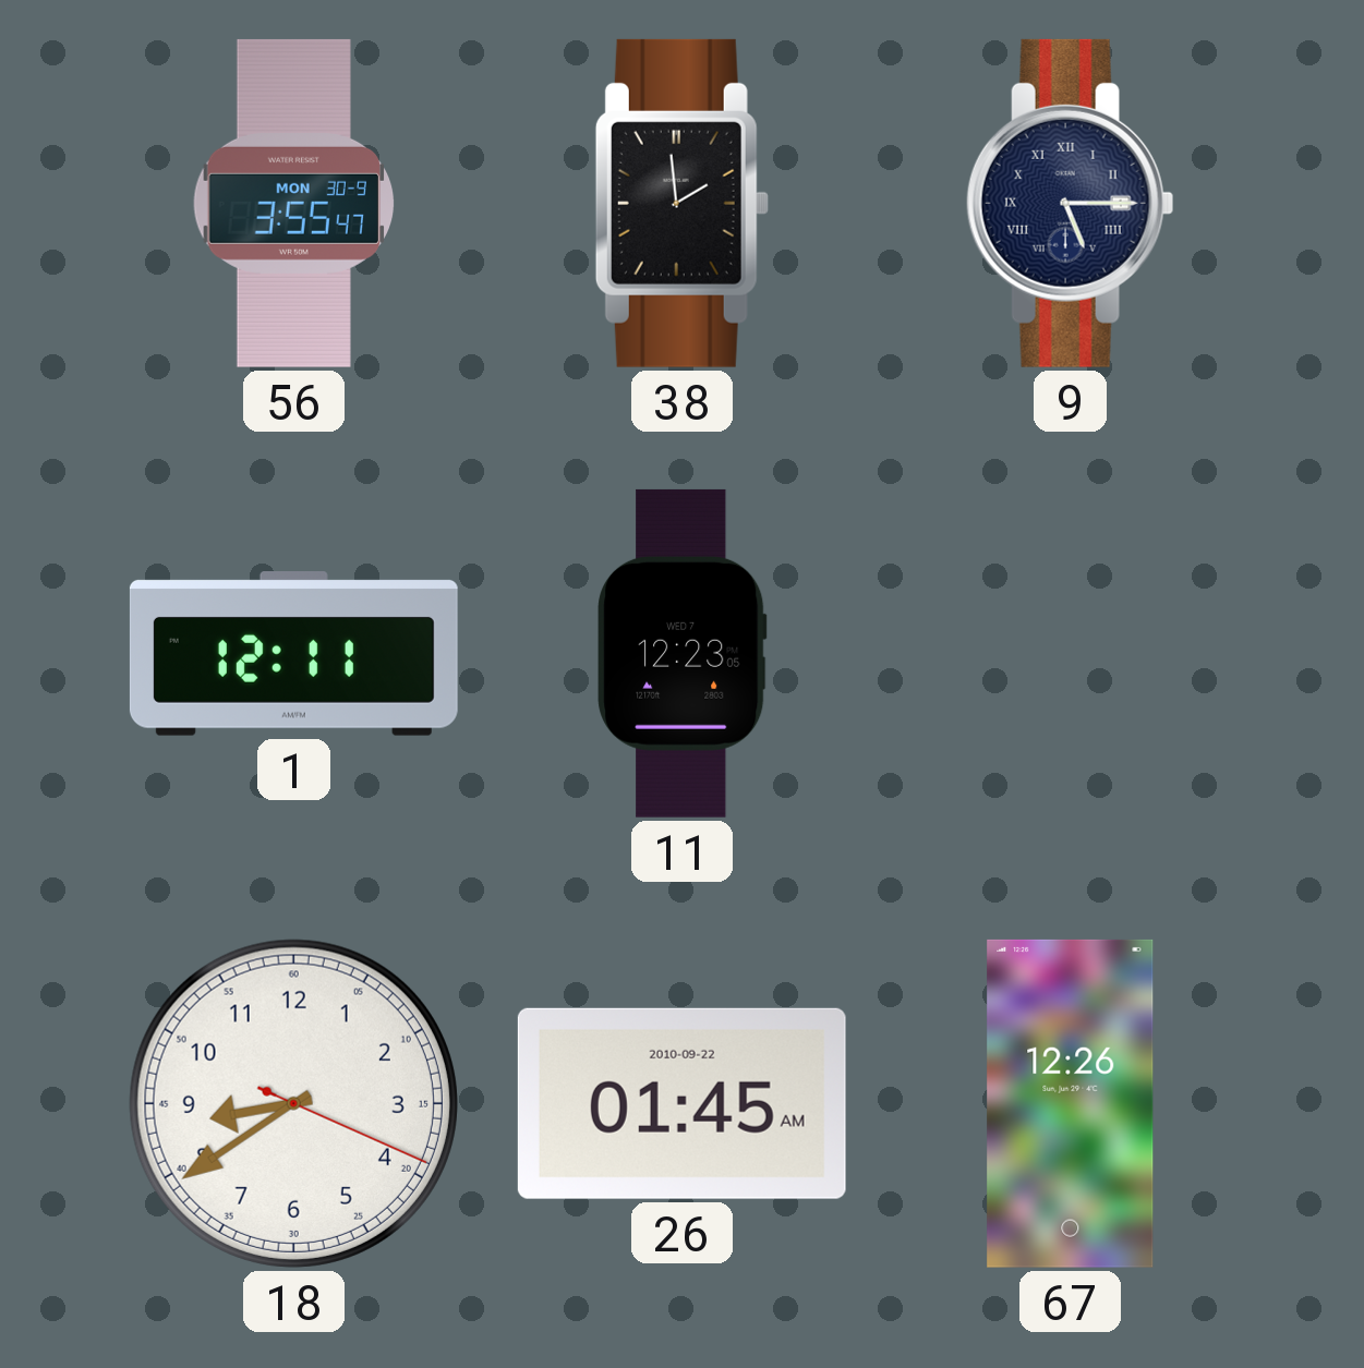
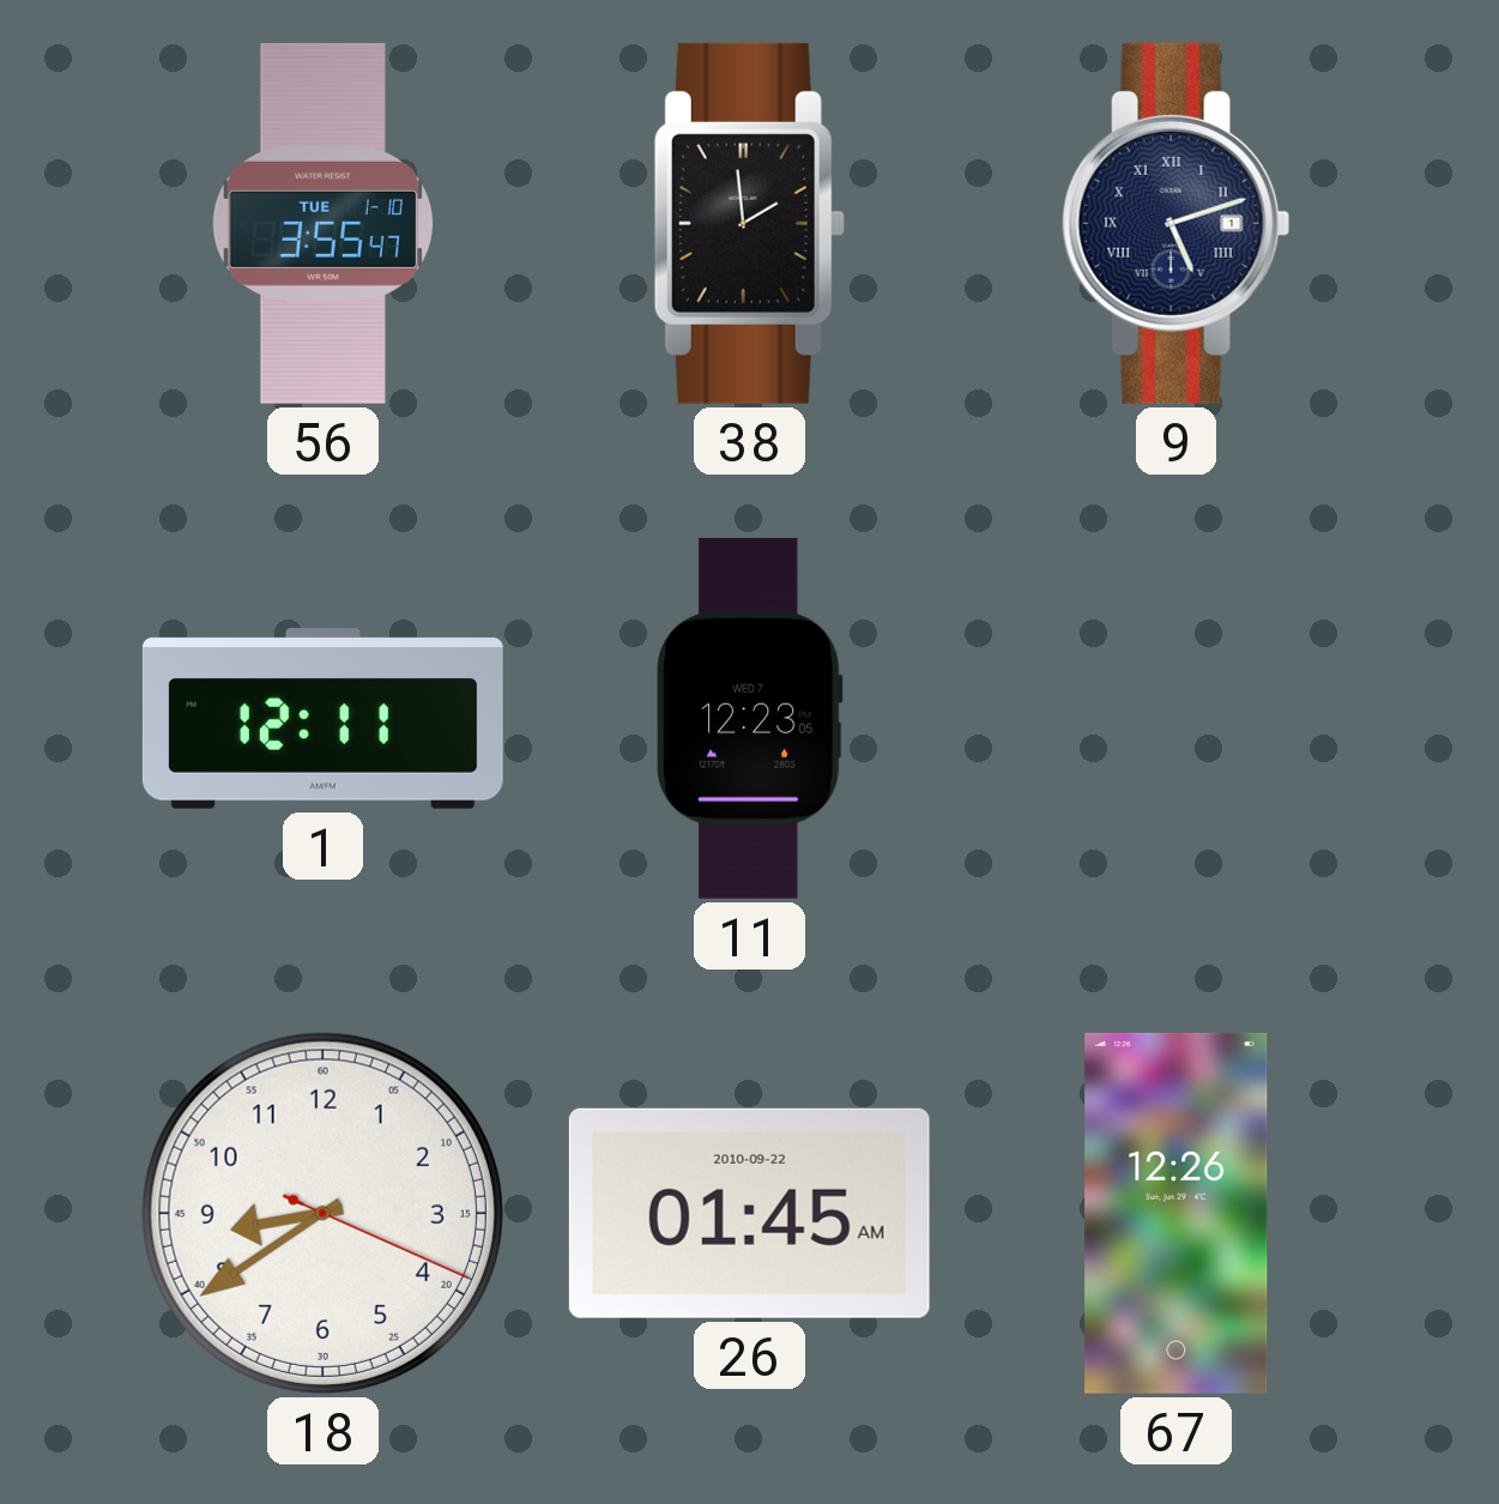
56 date: MON 30-9 -> TUE 1-10 (324, 223)
9: 5:15 -> 5:12 (1175, 223)
